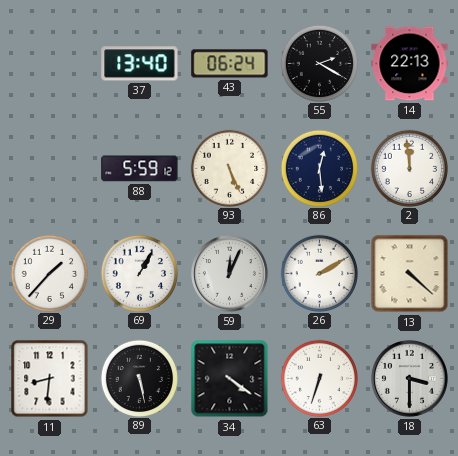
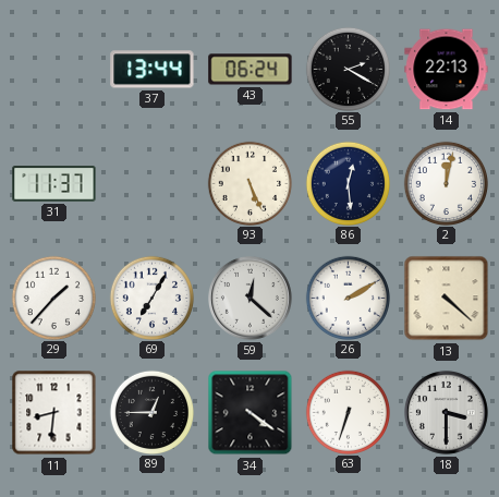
37: 13:40 -> 13:44 (153, 70)
31: none -> 11:37 (54, 184)
88: 5:59 -> none (140, 169)
2: 11:59 -> 12:02 (446, 183)
69: 1:05 -> 7:05 (151, 298)
59: 12:04 -> 12:22 (249, 298)
89: 5:28 -> 12:45 (151, 412)
